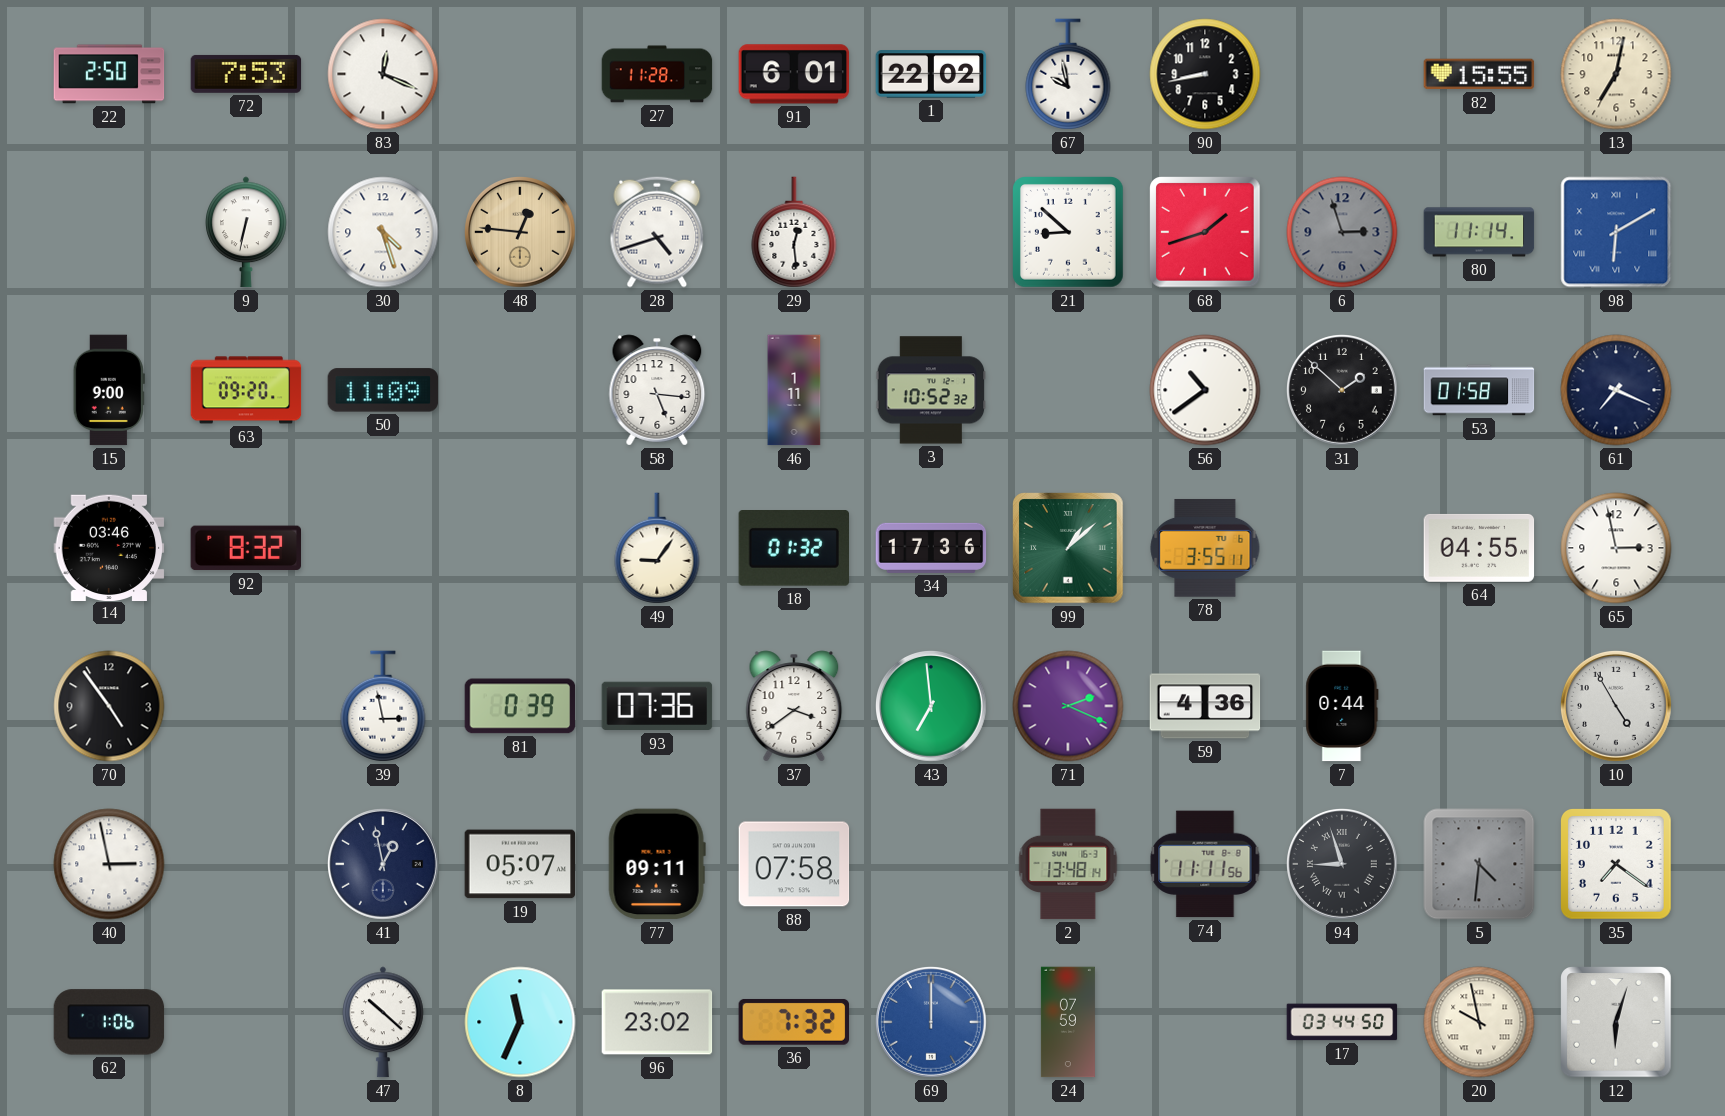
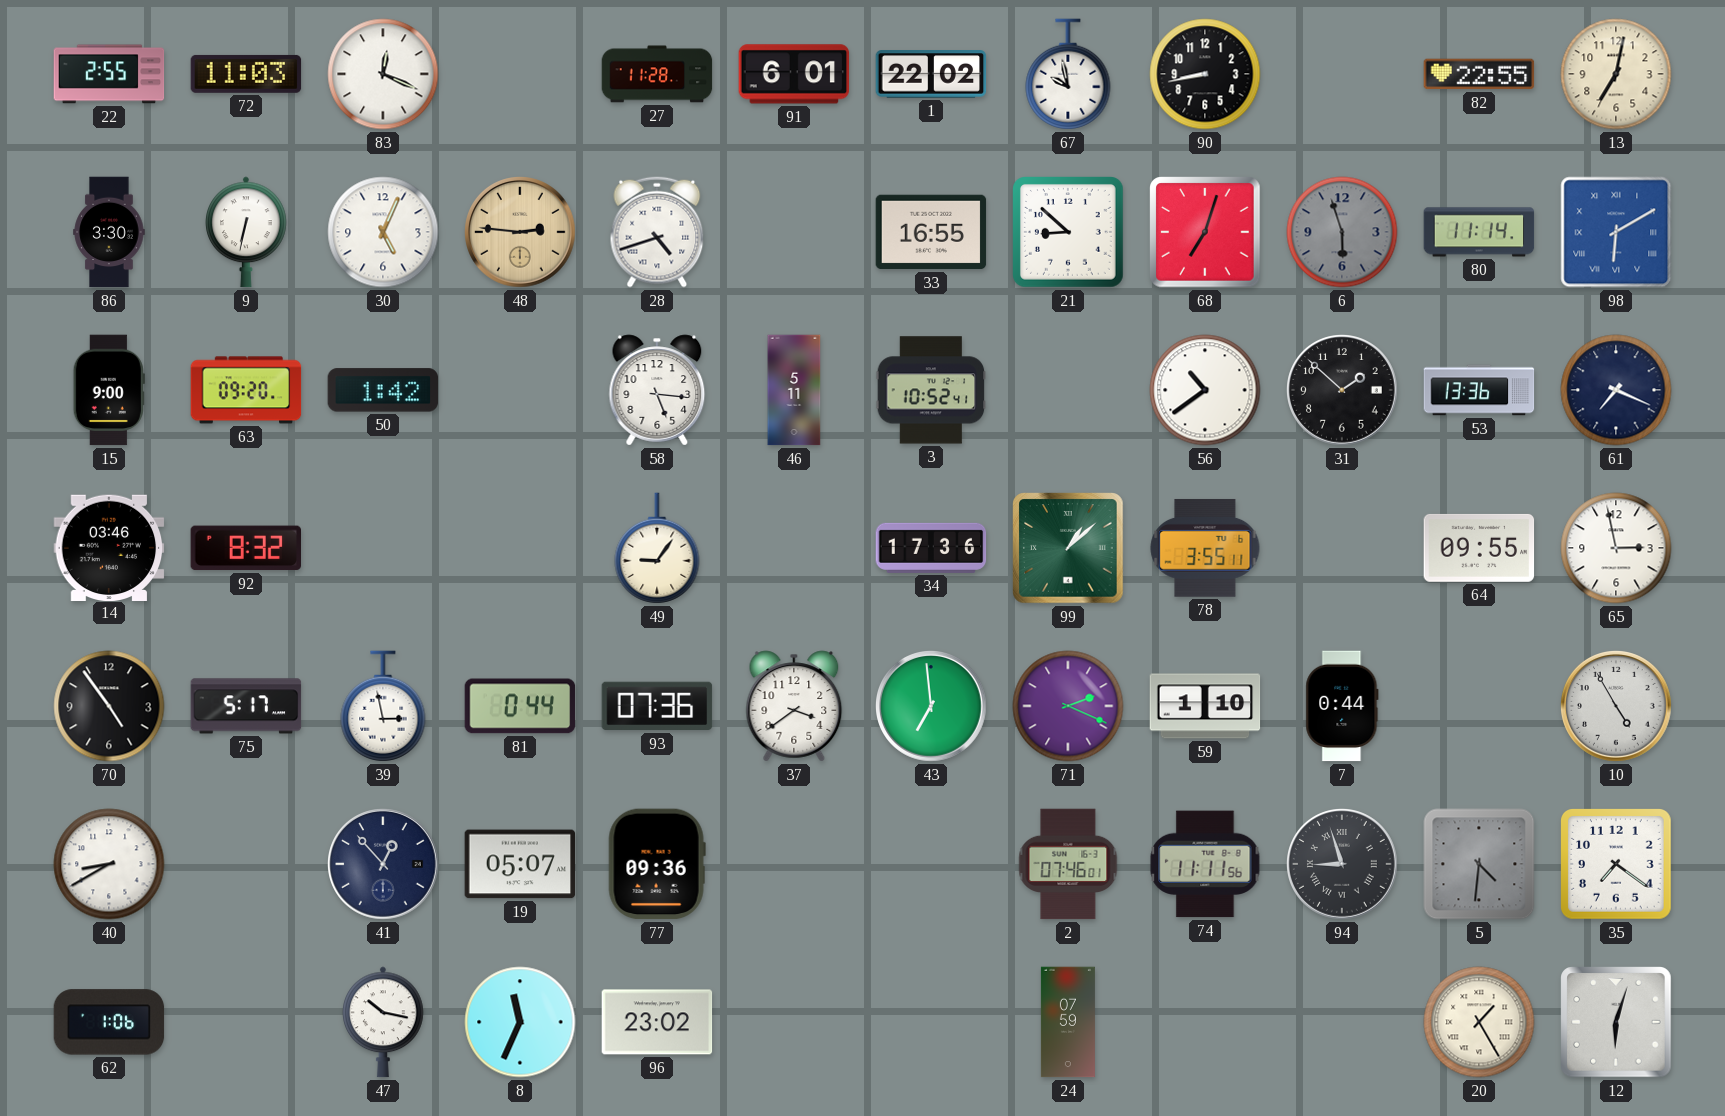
22: 2:50 -> 2:55 (109, 74)
72: 7:53 -> 11:03 (246, 74)
82: 15:55 -> 22:55 (1479, 74)
86: none -> 3:30 (109, 232)
30: 4:27 -> 5:04 (383, 232)
48: 12:46 -> 2:46 (521, 233)
29: 12:29 -> none (794, 232)
33: none -> 16:55 (931, 232)
68: 1:42 -> 7:03 (1205, 232)
6: 2:57 -> 5:57 (1342, 232)
50: 11:09 -> 1:42 (383, 390)
46: 1:11 -> 5:11 (794, 390)
3: 10:52:32 -> 10:52:41 (931, 390)
53: 01:58 -> 13:36 (1479, 390)
18: 01:32 -> none (793, 549)
64: 04:55 -> 09:55 (1479, 548)
75: none -> 5:17 (246, 706)
81: 0:39 -> 0:44 (520, 706)
59: 4:36 -> 1:10 (1205, 706)
40: 2:58 -> 8:40 (109, 864)
41: 12:58 -> 12:53 (384, 865)
77: 09:11 -> 09:36 (657, 864)
88: 07:58 -> none (794, 864)
2: 13:48 -> 07:46 (1068, 864)
47: 10:22 -> 10:17 (384, 1022)
36: 7:32 -> none (793, 1022)
69: 12:00 -> none (932, 1023)
17: 03:44 -> none (1342, 1022)
20: 9:58 -> 1:25 (1479, 1022)
